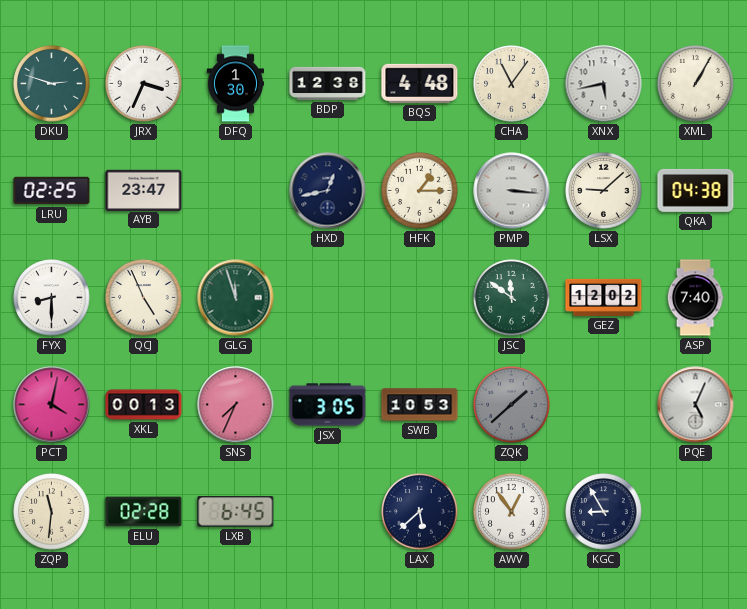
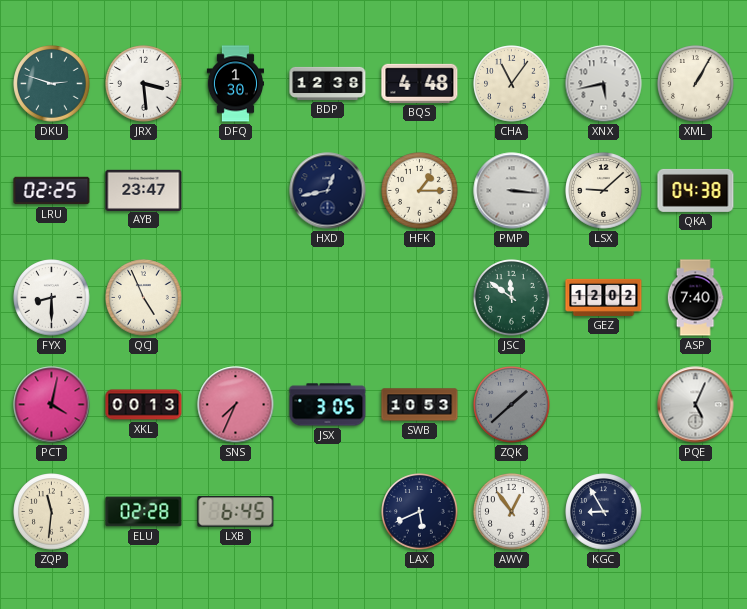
JRX: 3:34 -> 3:29 (144, 84)
GLG: 11:57 -> none (236, 298)
LAX: 5:38 -> 5:41 (420, 512)
